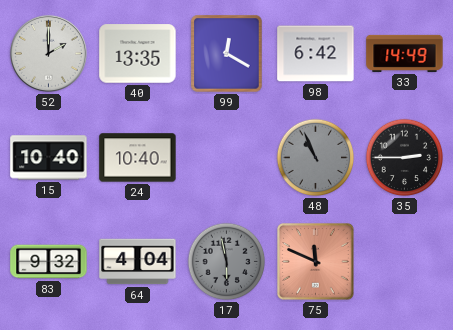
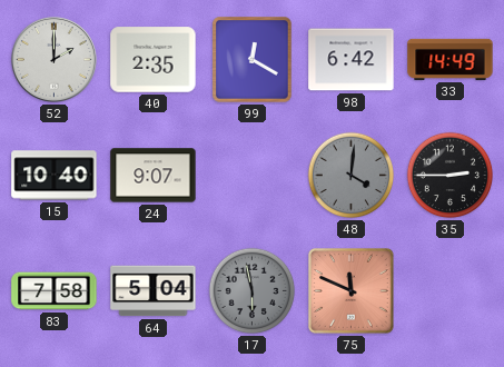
40: 13:35 -> 2:35 (154, 60)
24: 10:40 -> 9:07 (154, 176)
48: 10:56 -> 4:01 (352, 176)
83: 9:32 -> 7:58 (55, 291)
64: 4:04 -> 5:04 (154, 291)
